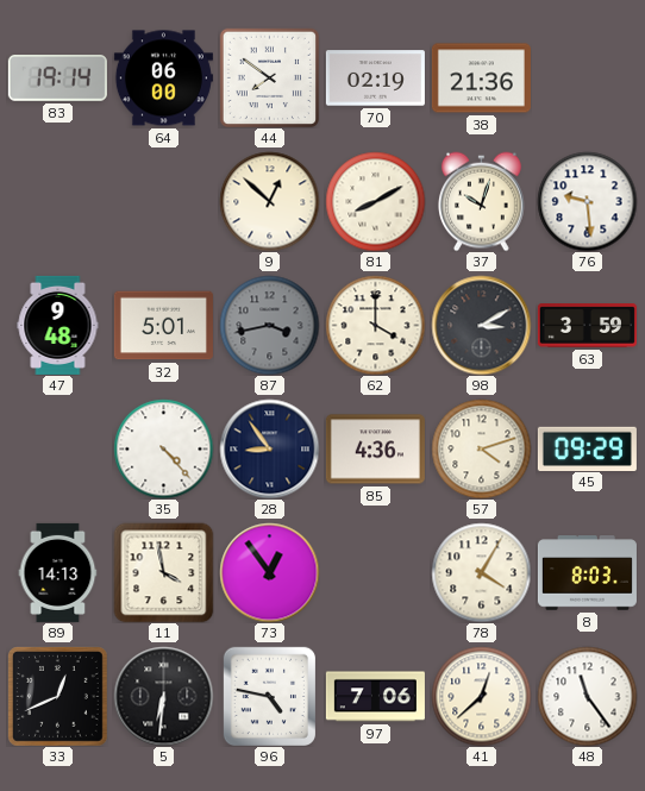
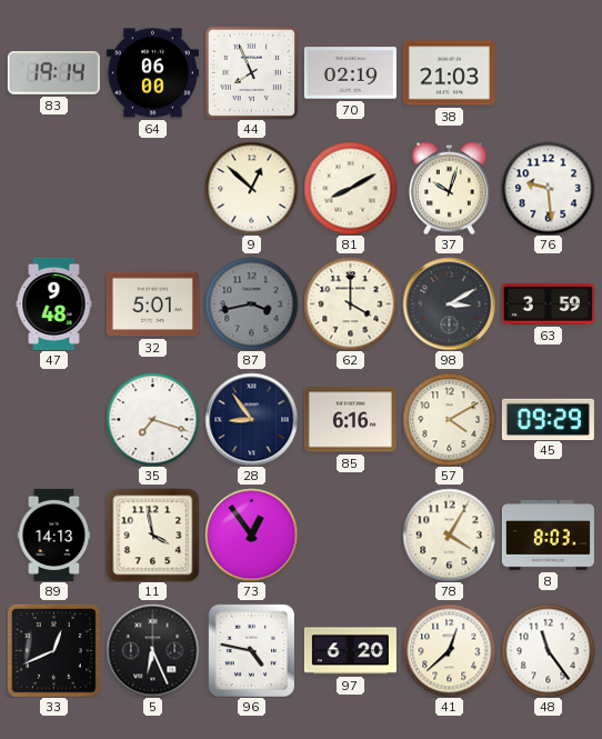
44: 7:51 -> 7:56 (251, 72)
38: 21:36 -> 21:03 (449, 73)
35: 4:23 -> 7:18 (152, 419)
85: 4:36 -> 6:16 (350, 420)
57: 4:12 -> 4:10 (449, 419)
5: 6:31 -> 6:26 (152, 650)
97: 7:06 -> 6:20 (350, 651)
